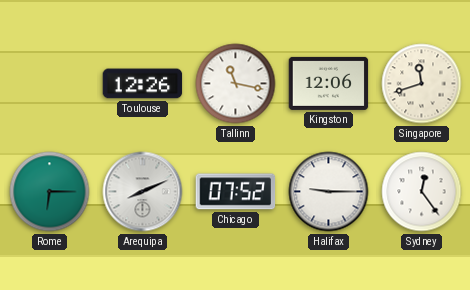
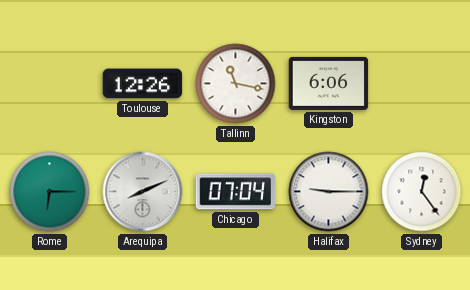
Kingston: 12:06 -> 6:06 (329, 83)
Singapore: 11:42 -> none (422, 84)
Chicago: 07:52 -> 07:04 (236, 192)
